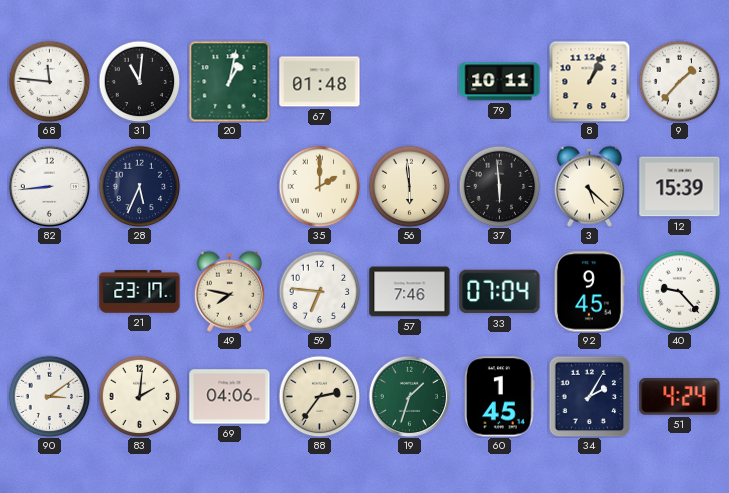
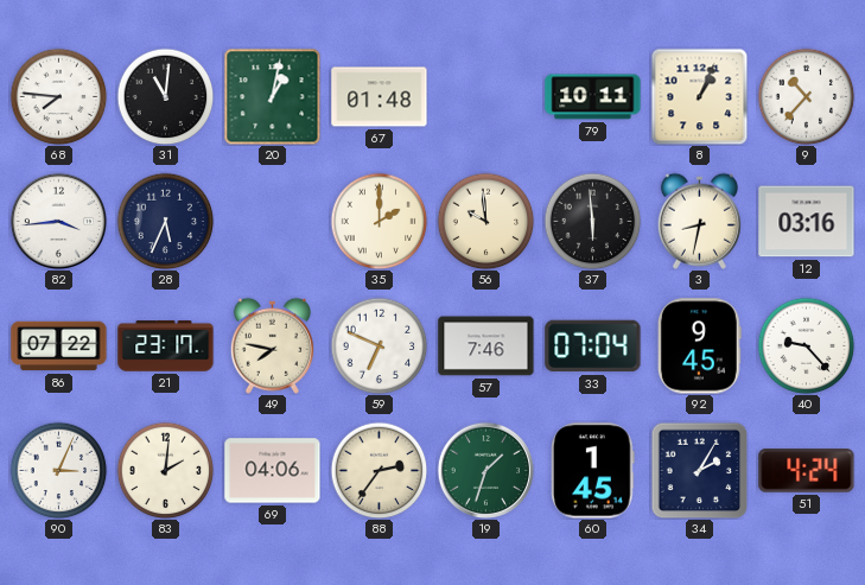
68: 11:46 -> 7:46 (58, 96)
9: 1:37 -> 10:37 (806, 96)
82: 8:44 -> 3:44 (58, 221)
56: 5:59 -> 9:59 (485, 221)
3: 5:22 -> 8:32 (699, 221)
12: 15:39 -> 03:16 (807, 222)
86: none -> 07:22 (59, 346)
59: 6:46 -> 6:49 (379, 345)
90: 3:09 -> 3:04 (58, 470)
